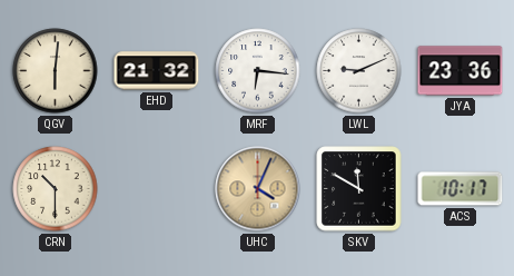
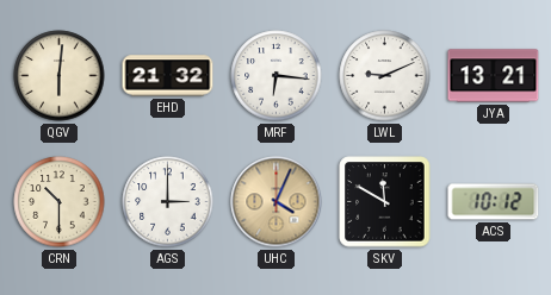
JYA: 23:36 -> 13:21 (494, 76)
AGS: none -> 3:00 (168, 202)
ACS: 10:17 -> 10:12 (494, 202)
